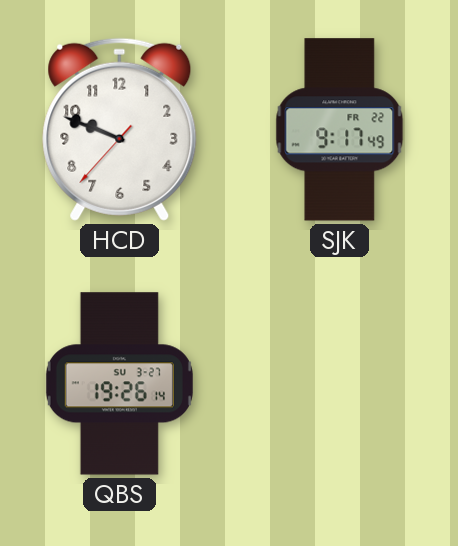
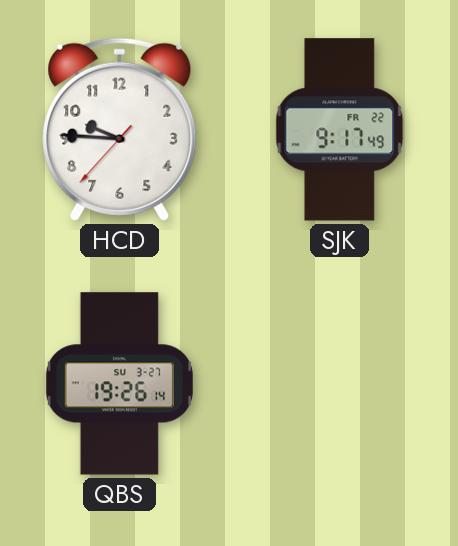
HCD: 9:48 -> 9:45 (120, 129)
